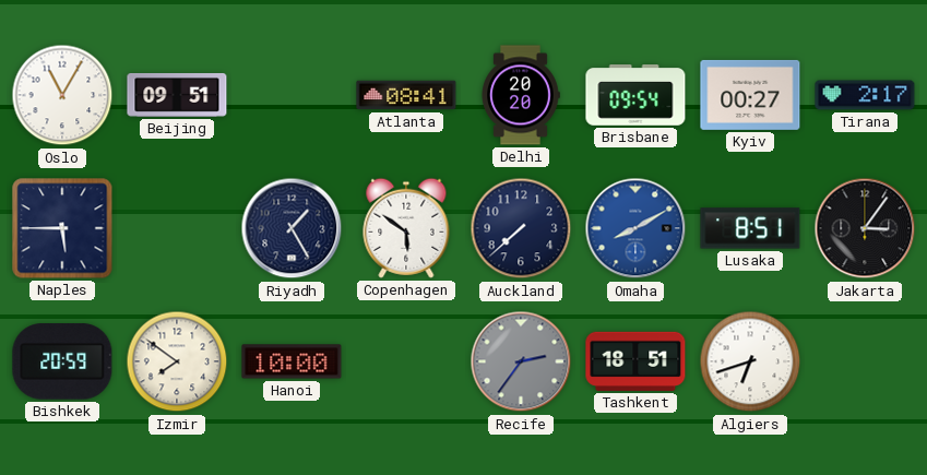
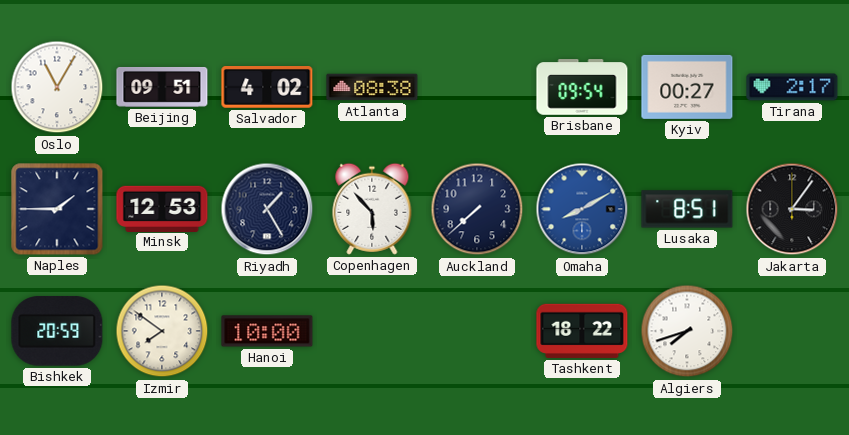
Salvador: none -> 4:02 (267, 88)
Atlanta: 08:41 -> 08:38 (372, 87)
Delhi: 20:20 -> none (521, 95)
Naples: 5:45 -> 1:45 (57, 209)
Minsk: none -> 12:53 (162, 208)
Copenhagen: 5:51 -> 5:53 (372, 209)
Recife: 2:36 -> none (521, 361)
Tashkent: 18:51 -> 18:22 (582, 331)
Algiers: 6:42 -> 7:42 (687, 331)
